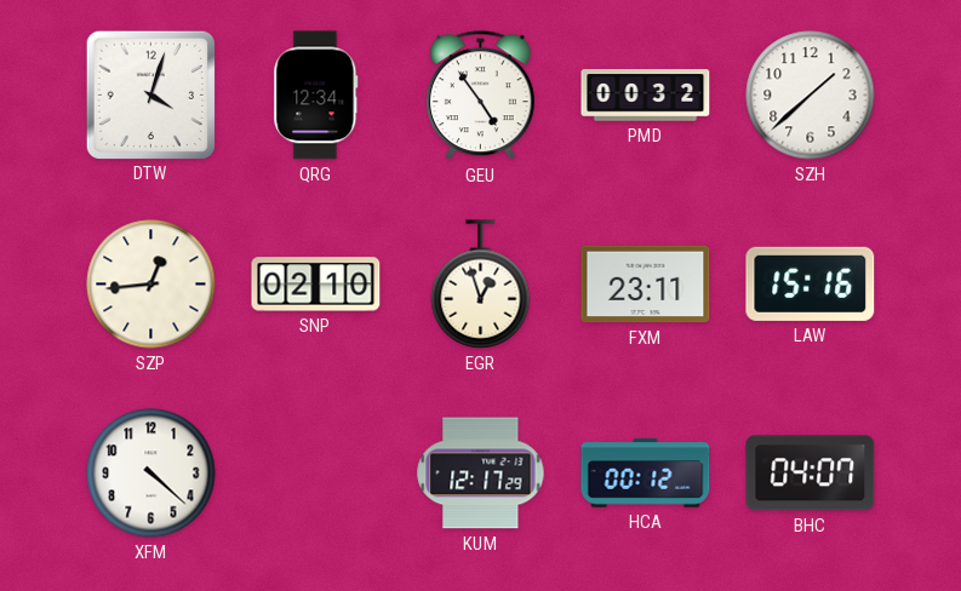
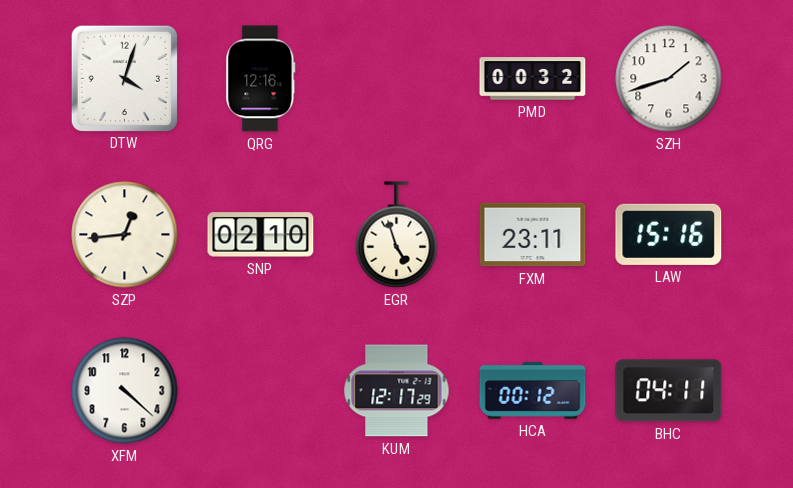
QRG: 12:34 -> 12:16 (261, 79)
GEU: 4:54 -> none (480, 96)
SZH: 1:38 -> 1:42 (669, 79)
EGR: 12:57 -> 4:57 (397, 235)
BHC: 04:07 -> 04:11 (669, 391)
